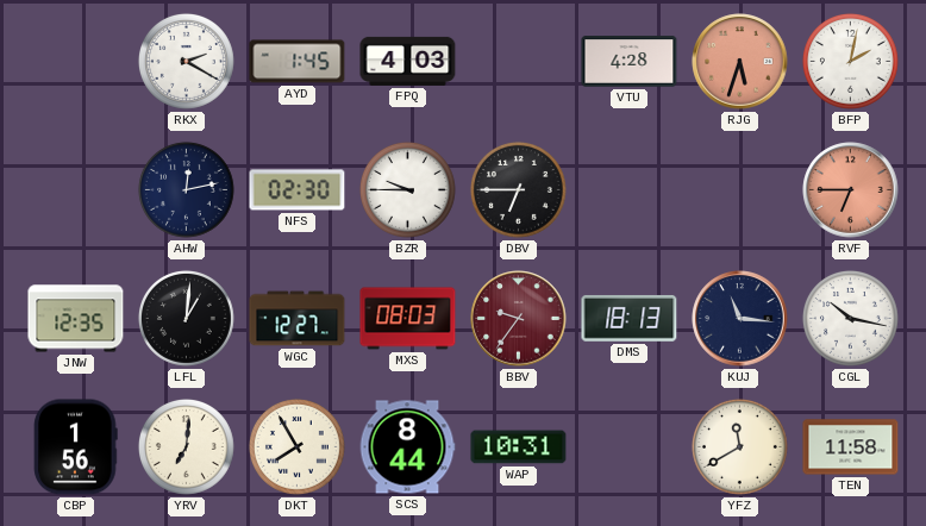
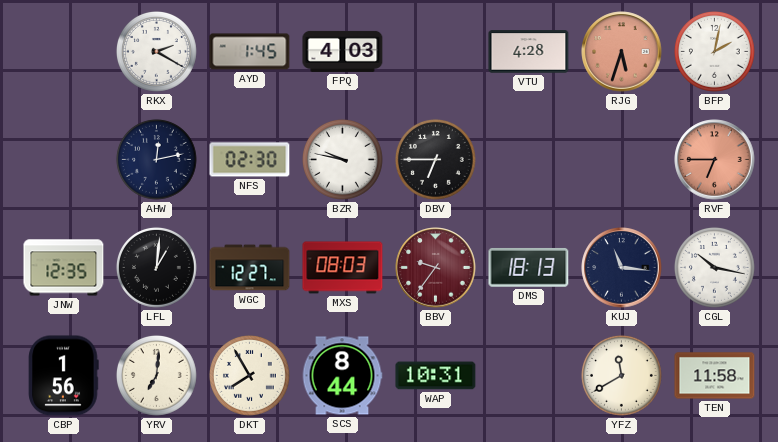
BZR: 9:45 -> 9:47 (343, 160)
